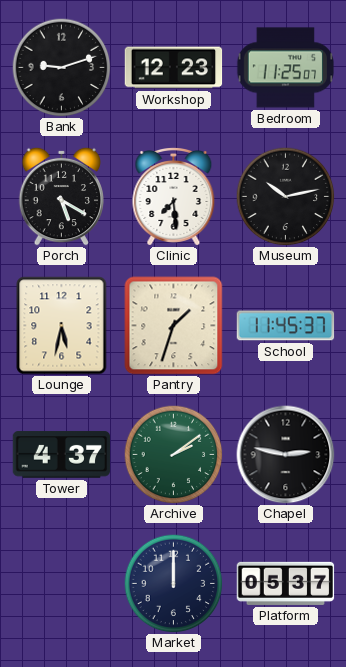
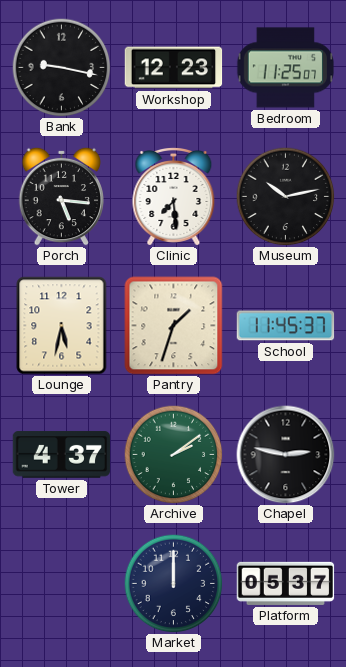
Bank: 9:12 -> 9:17 (62, 68)
Porch: 5:20 -> 5:16 (62, 196)
